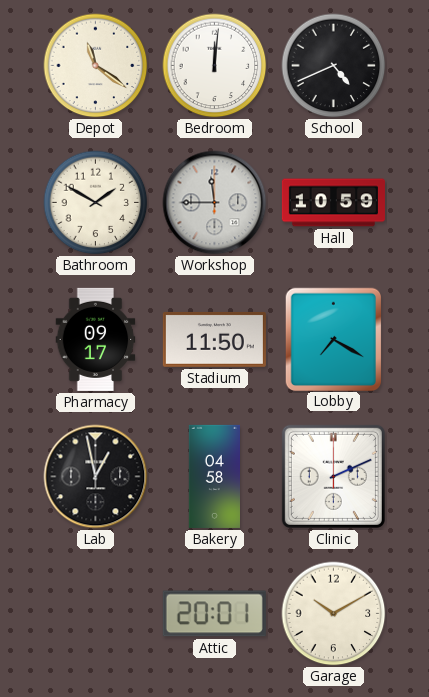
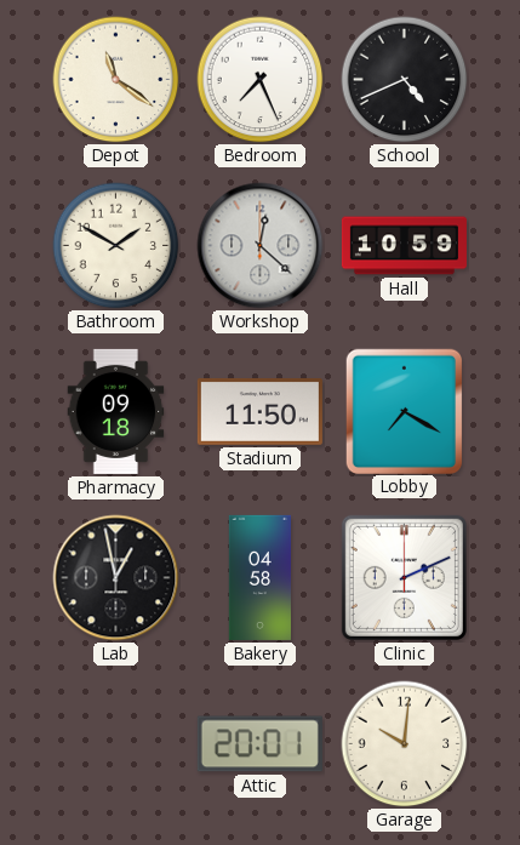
Bedroom: 12:01 -> 7:26 (261, 80)
Workshop: 11:45 -> 12:22 (261, 246)
Pharmacy: 09:17 -> 09:18 (116, 411)
Garage: 10:10 -> 10:01 (405, 744)
